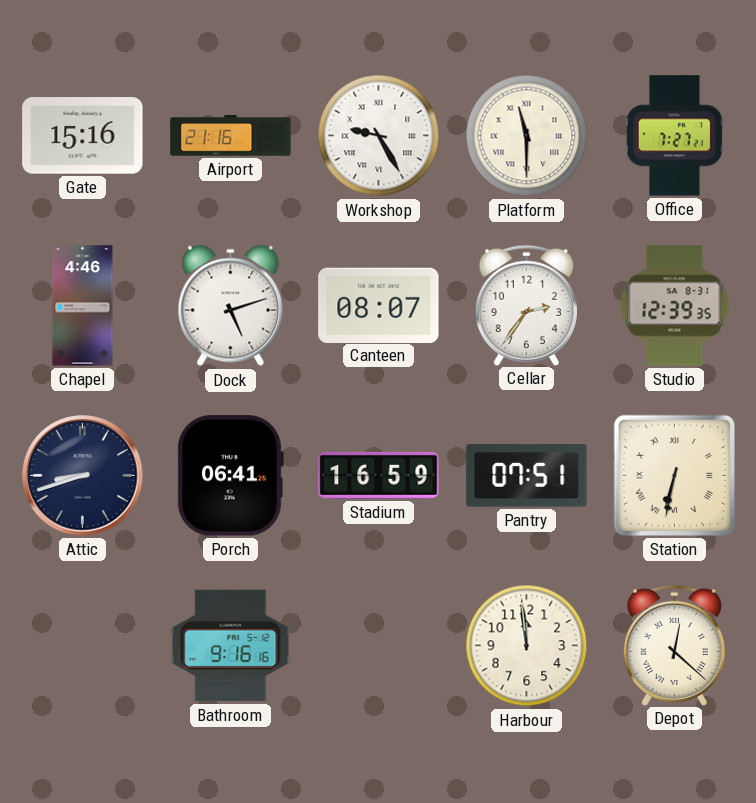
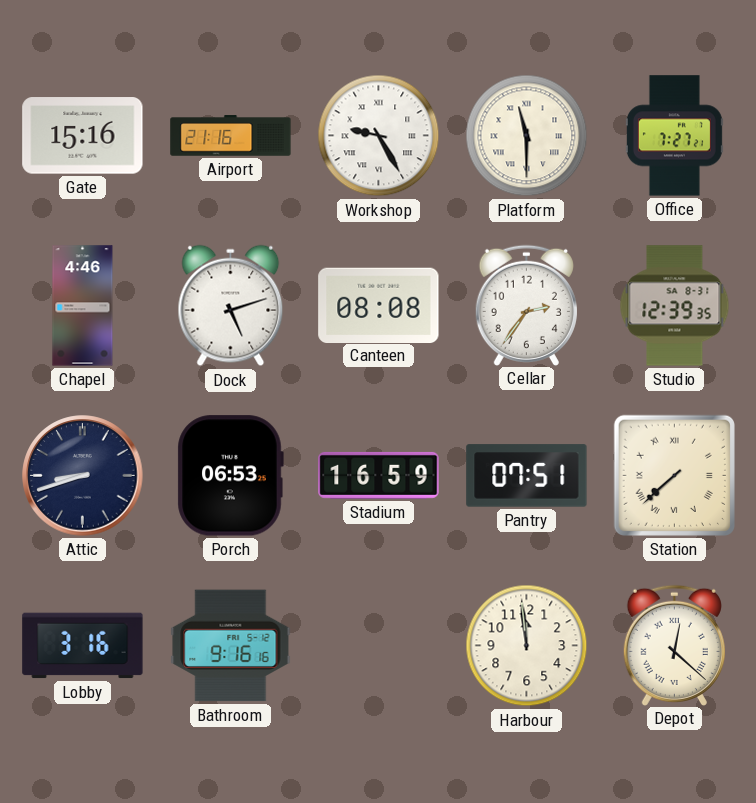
Canteen: 08:07 -> 08:08 (379, 305)
Porch: 06:41 -> 06:53 (230, 476)
Station: 6:32 -> 7:38 (674, 475)
Lobby: none -> 3:16 (83, 646)
